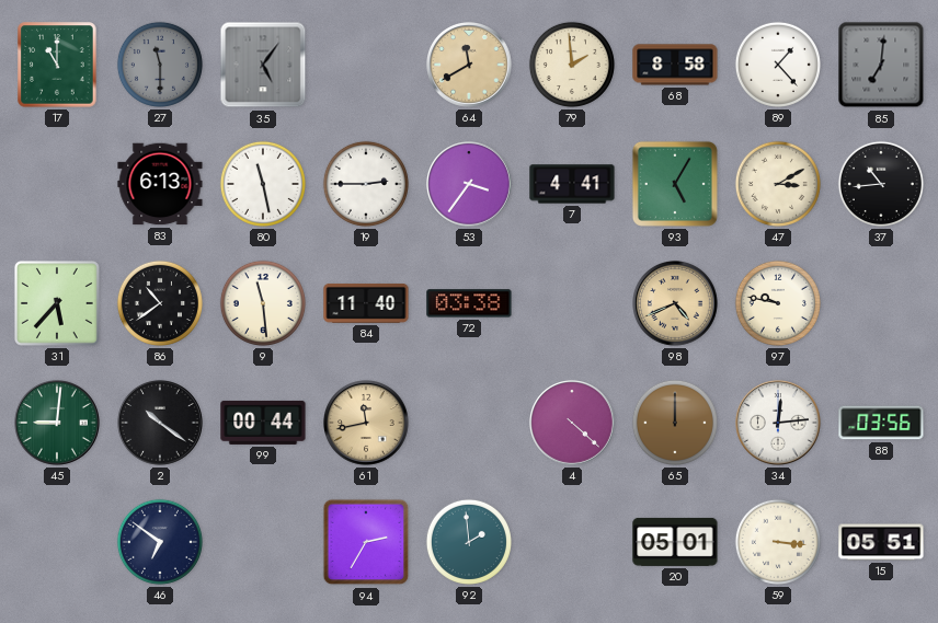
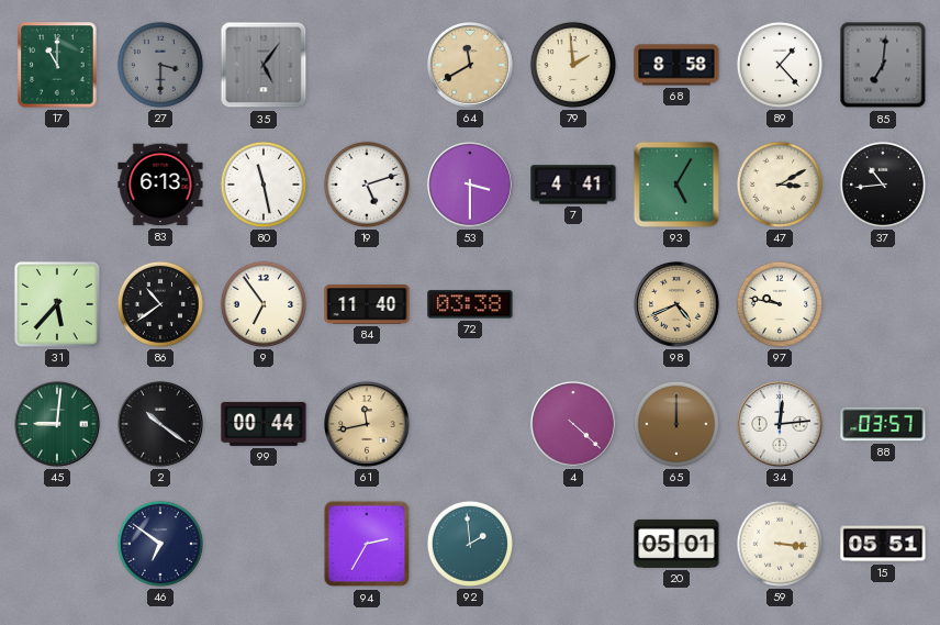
27: 11:30 -> 3:30 (160, 65)
19: 2:45 -> 5:12 (367, 185)
53: 3:36 -> 3:30 (471, 186)
9: 11:29 -> 6:54 (264, 304)
88: 03:56 -> 03:57 (883, 424)
